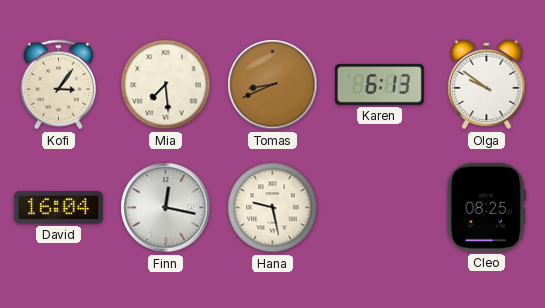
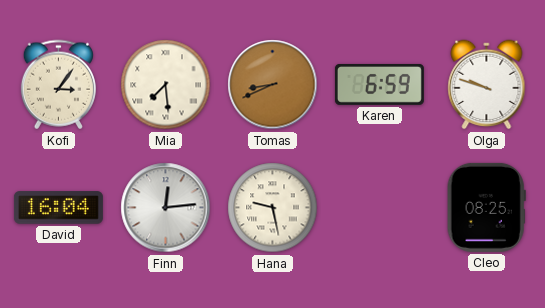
Karen: 6:13 -> 6:59 (379, 84)
Olga: 9:51 -> 9:48 (487, 85)
Finn: 12:17 -> 12:14 (166, 208)
